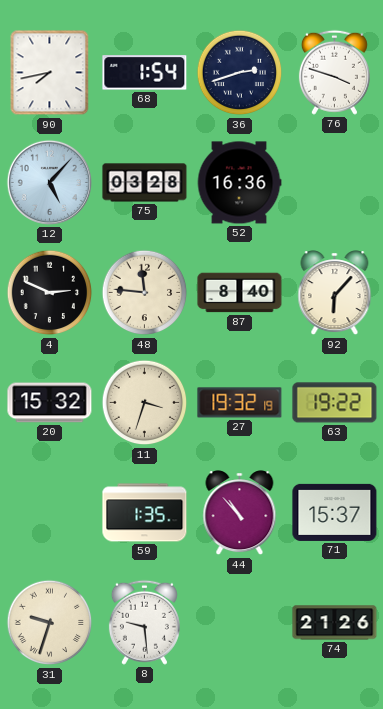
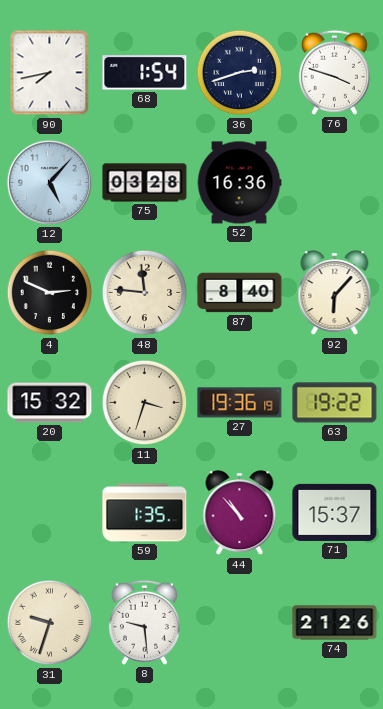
27: 19:32 -> 19:36 (240, 403)
